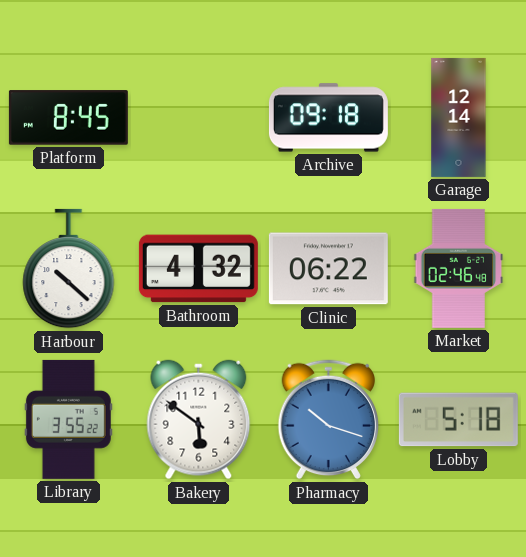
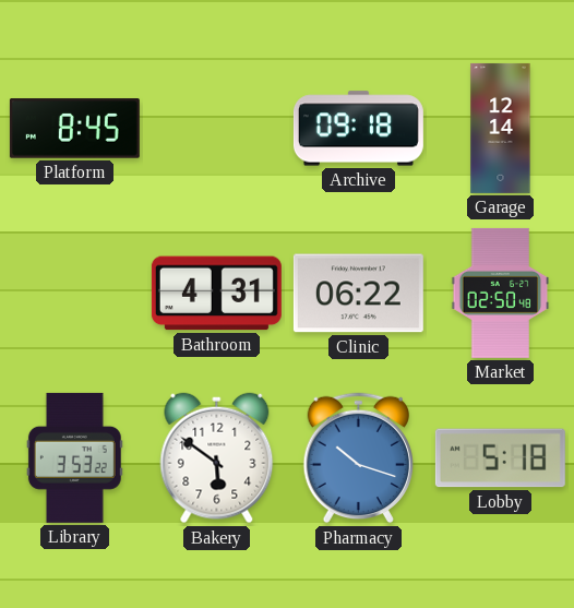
Harbour: 10:22 -> none (69, 269)
Bathroom: 4:32 -> 4:31 (216, 294)
Market: 02:46 -> 02:50 (501, 293)
Library: 3:55 -> 3:53 (74, 457)
